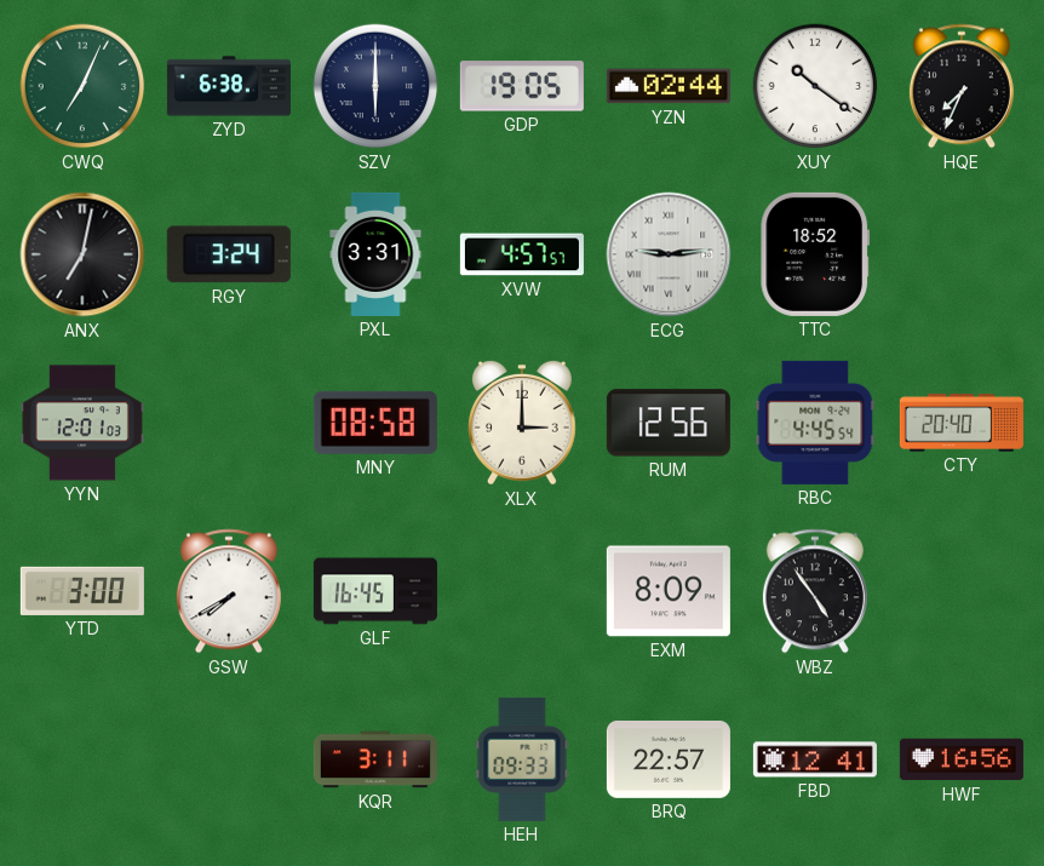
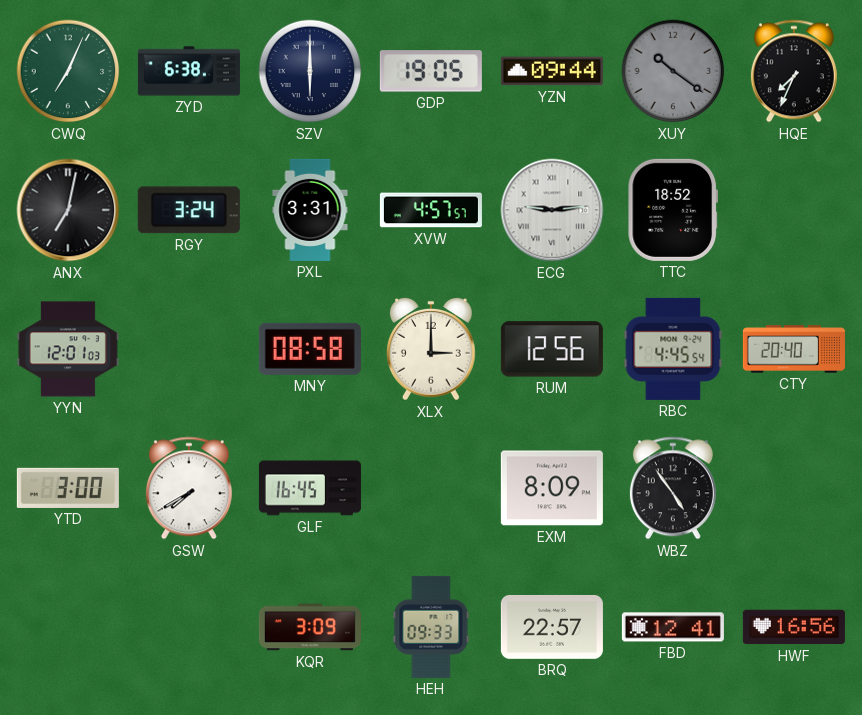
YZN: 02:44 -> 09:44 (552, 71)
XUY dial: white -> grey (673, 71)
KQR: 3:11 -> 3:09 (310, 627)
